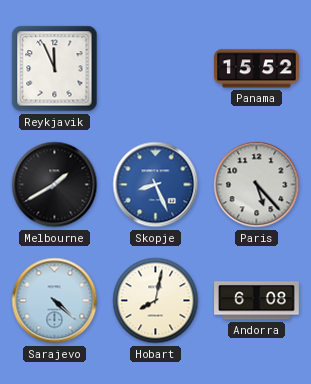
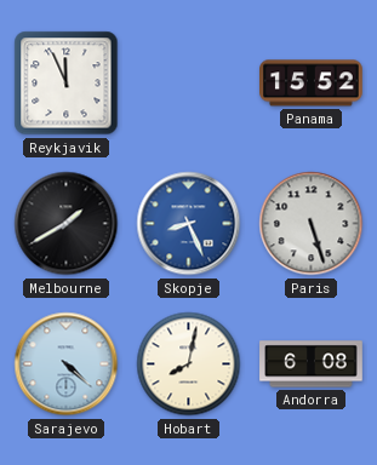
Paris: 5:23 -> 5:27 (312, 224)
